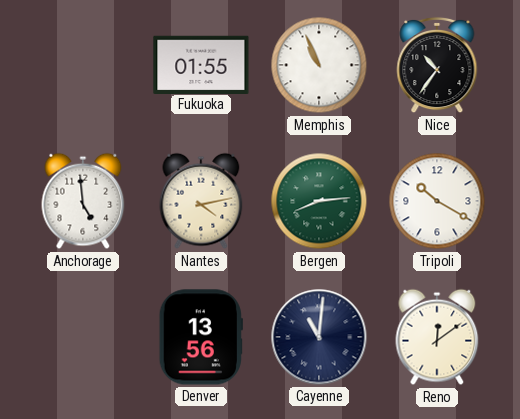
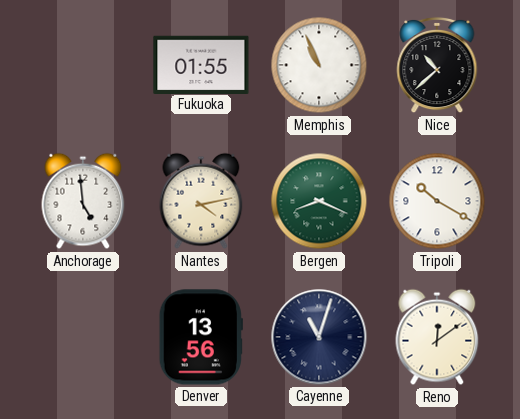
Nice: 10:36 -> 10:38 (437, 65)
Bergen: 8:14 -> 8:19 (319, 201)
Cayenne: 11:01 -> 11:03 (319, 337)
